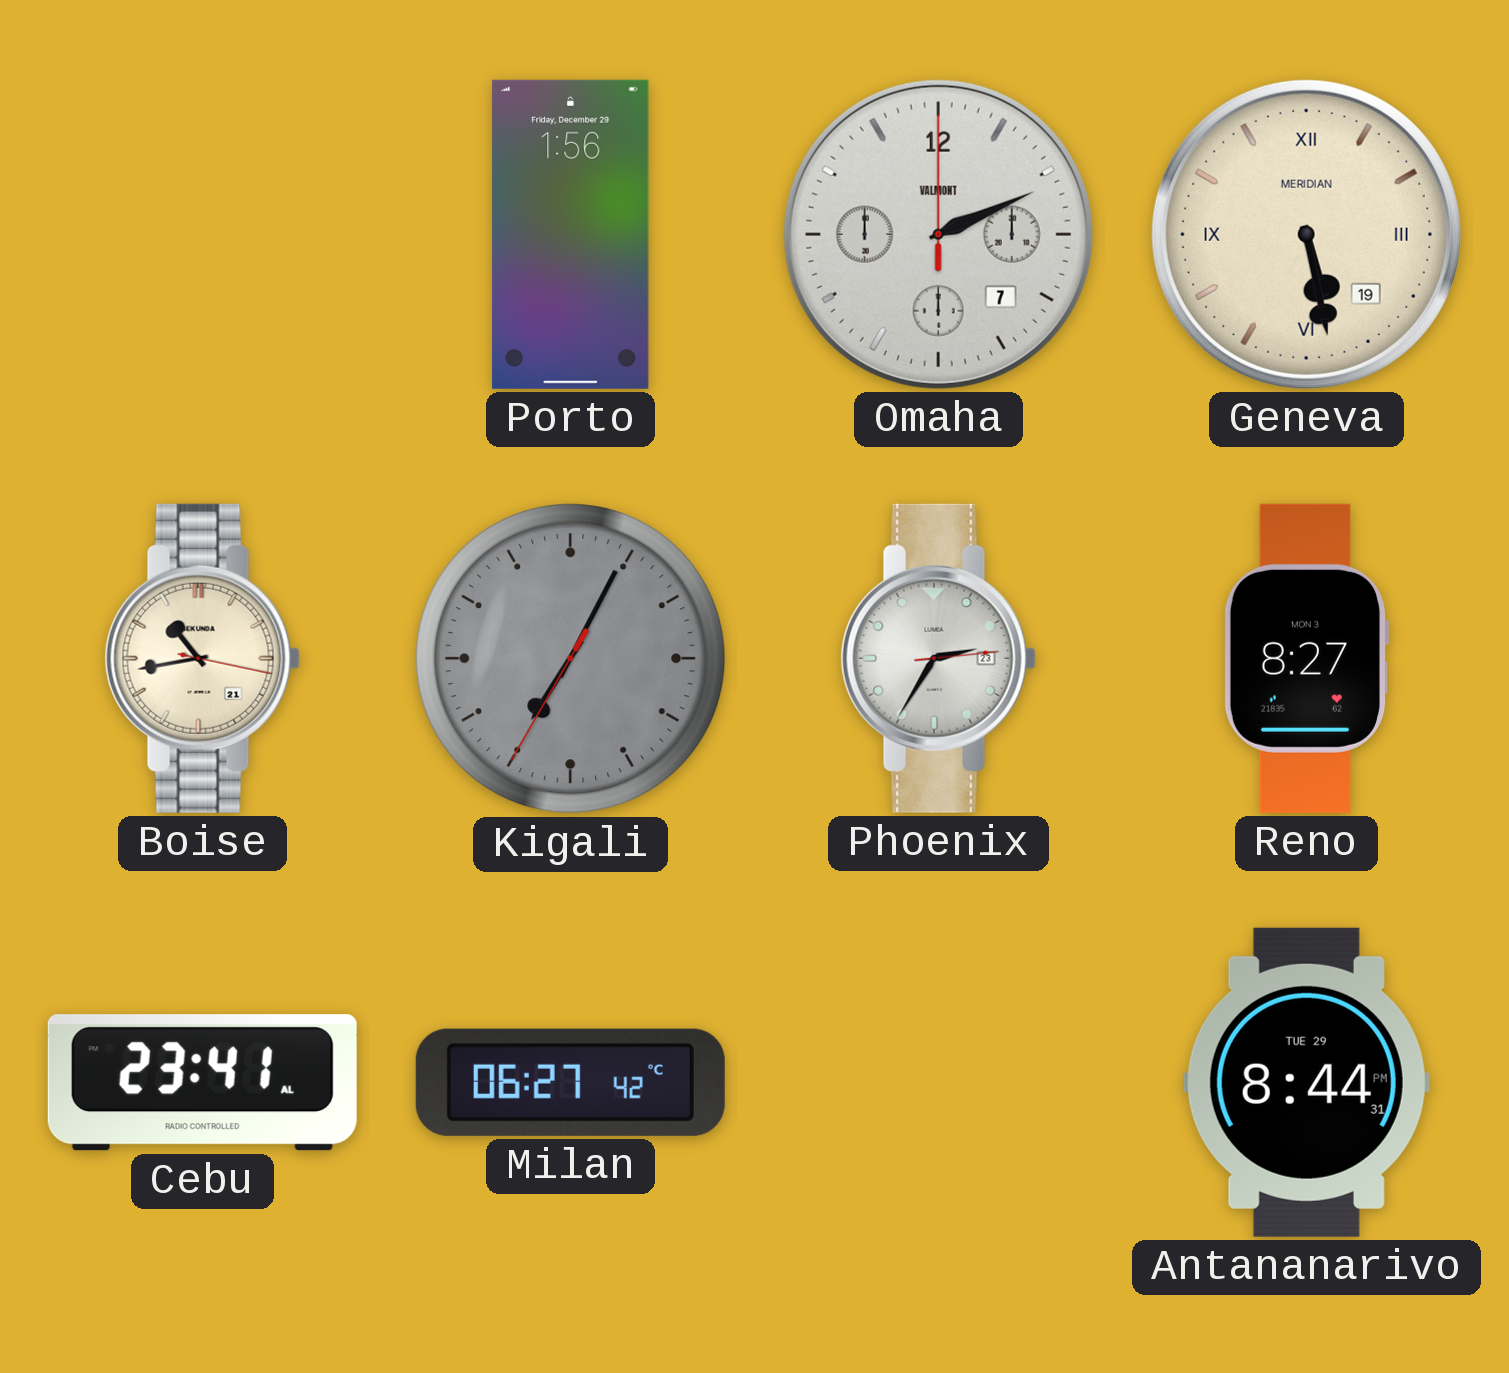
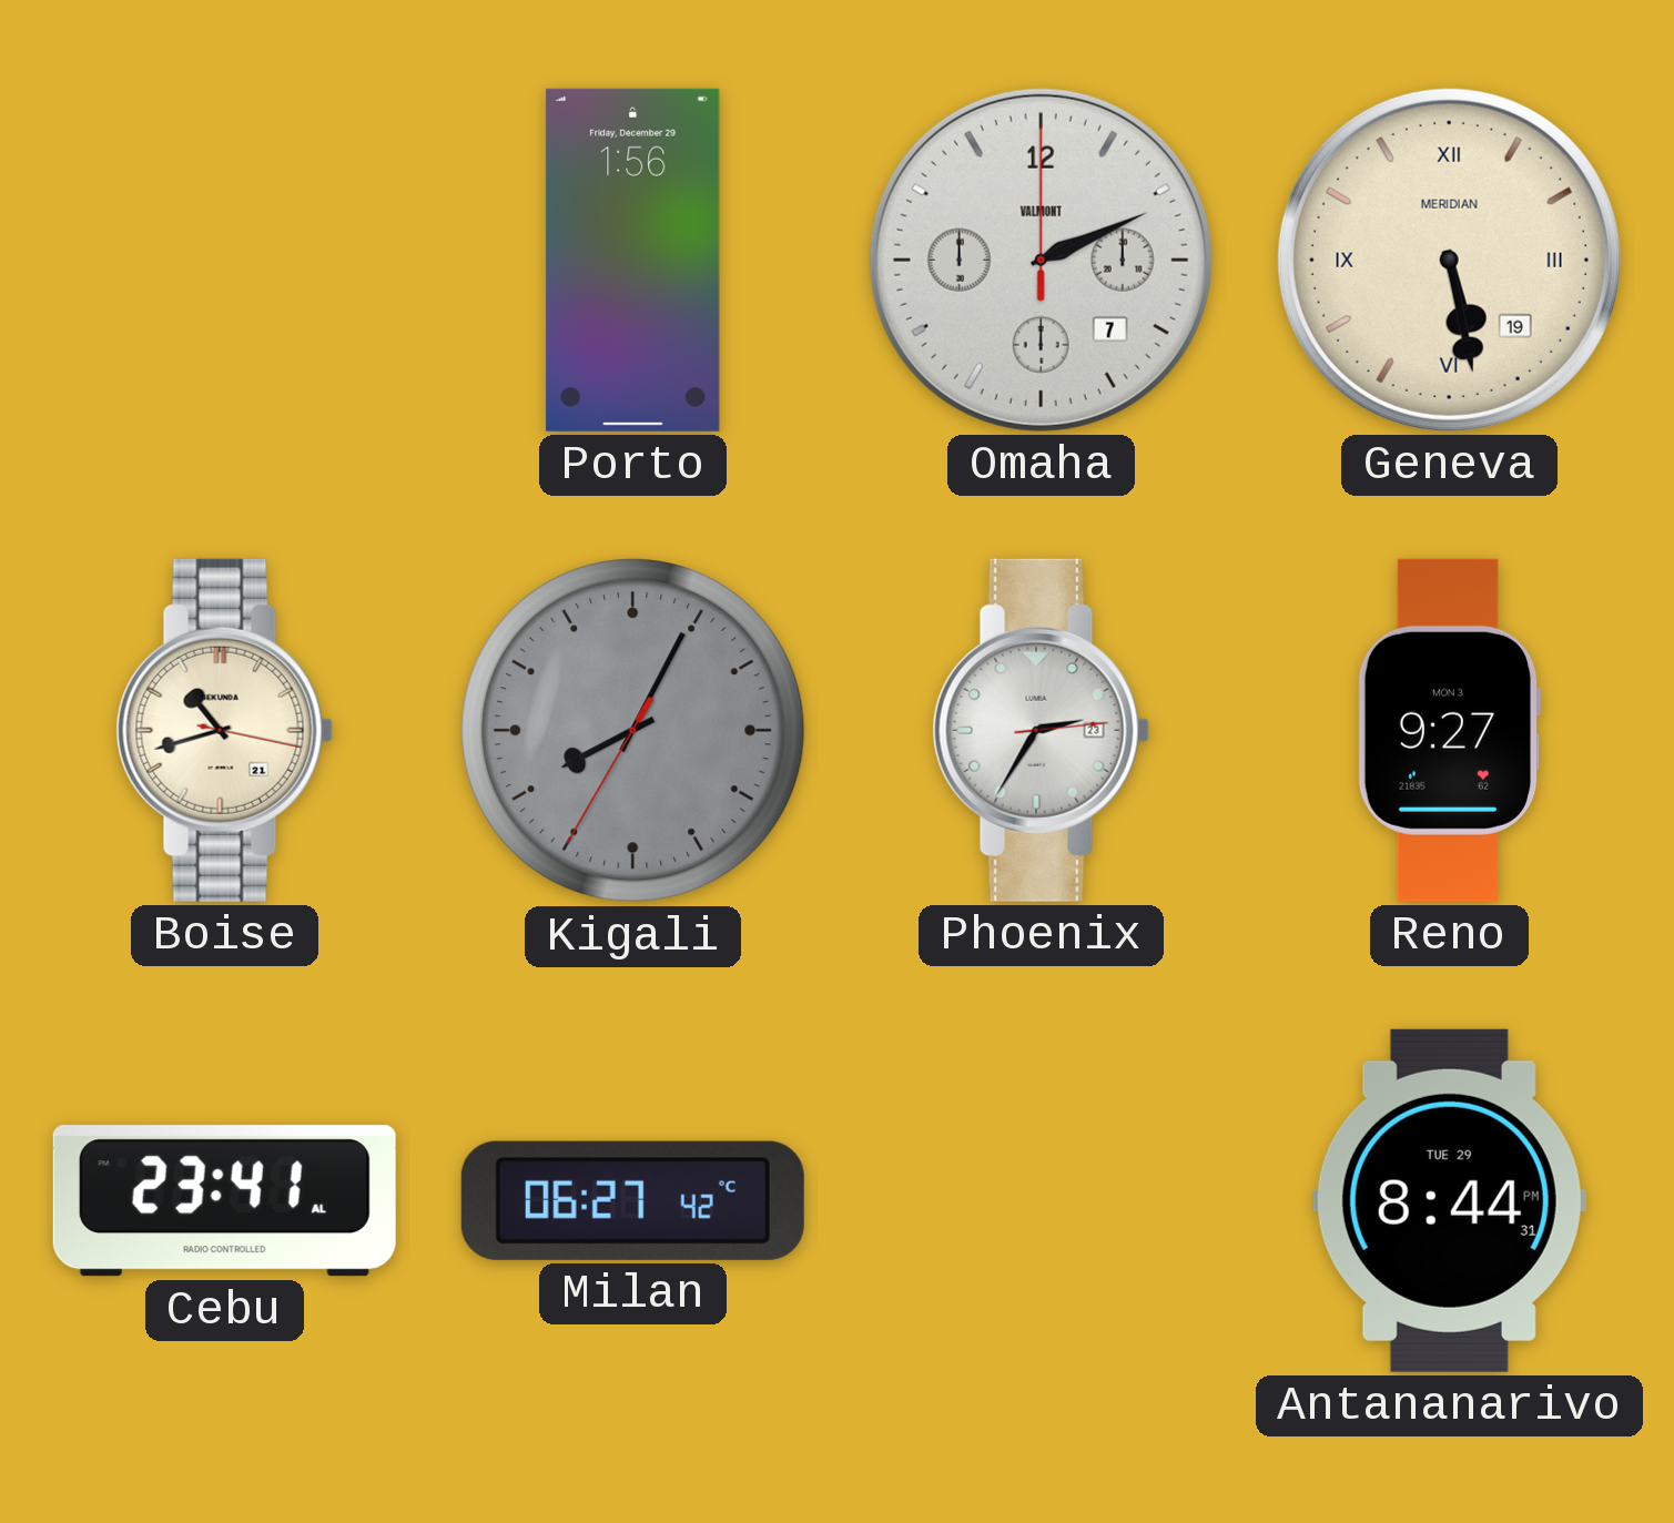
Boise: 10:43 -> 10:42 (224, 730)
Kigali: 7:04 -> 8:04 (633, 731)
Reno: 8:27 -> 9:27 (1449, 730)
